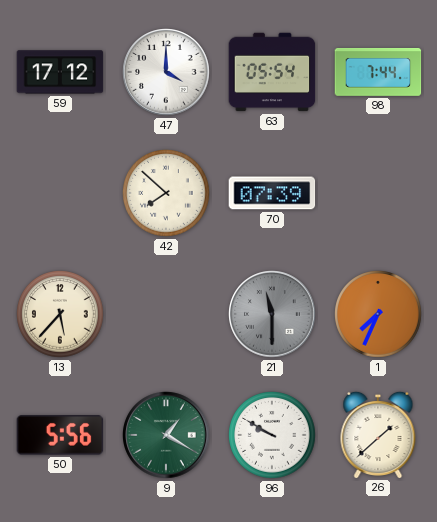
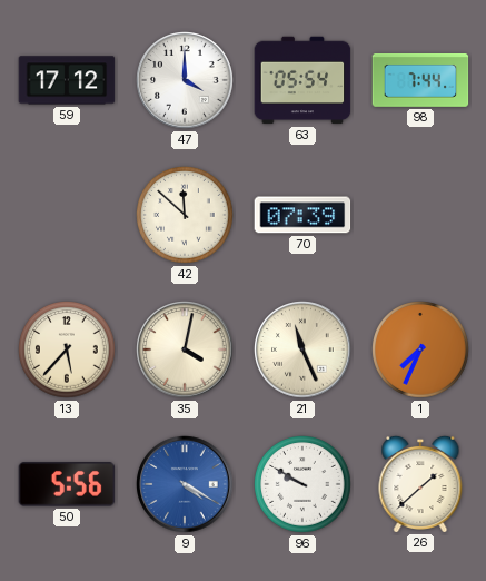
42: 7:52 -> 11:52 (185, 215)
35: none -> 4:02 (185, 349)
21: 11:30 -> 11:26 (302, 349)
21 dial: grey -> cream (302, 349)
9: 1:20 -> 4:20 (185, 484)
9 dial: green -> blue (185, 484)
